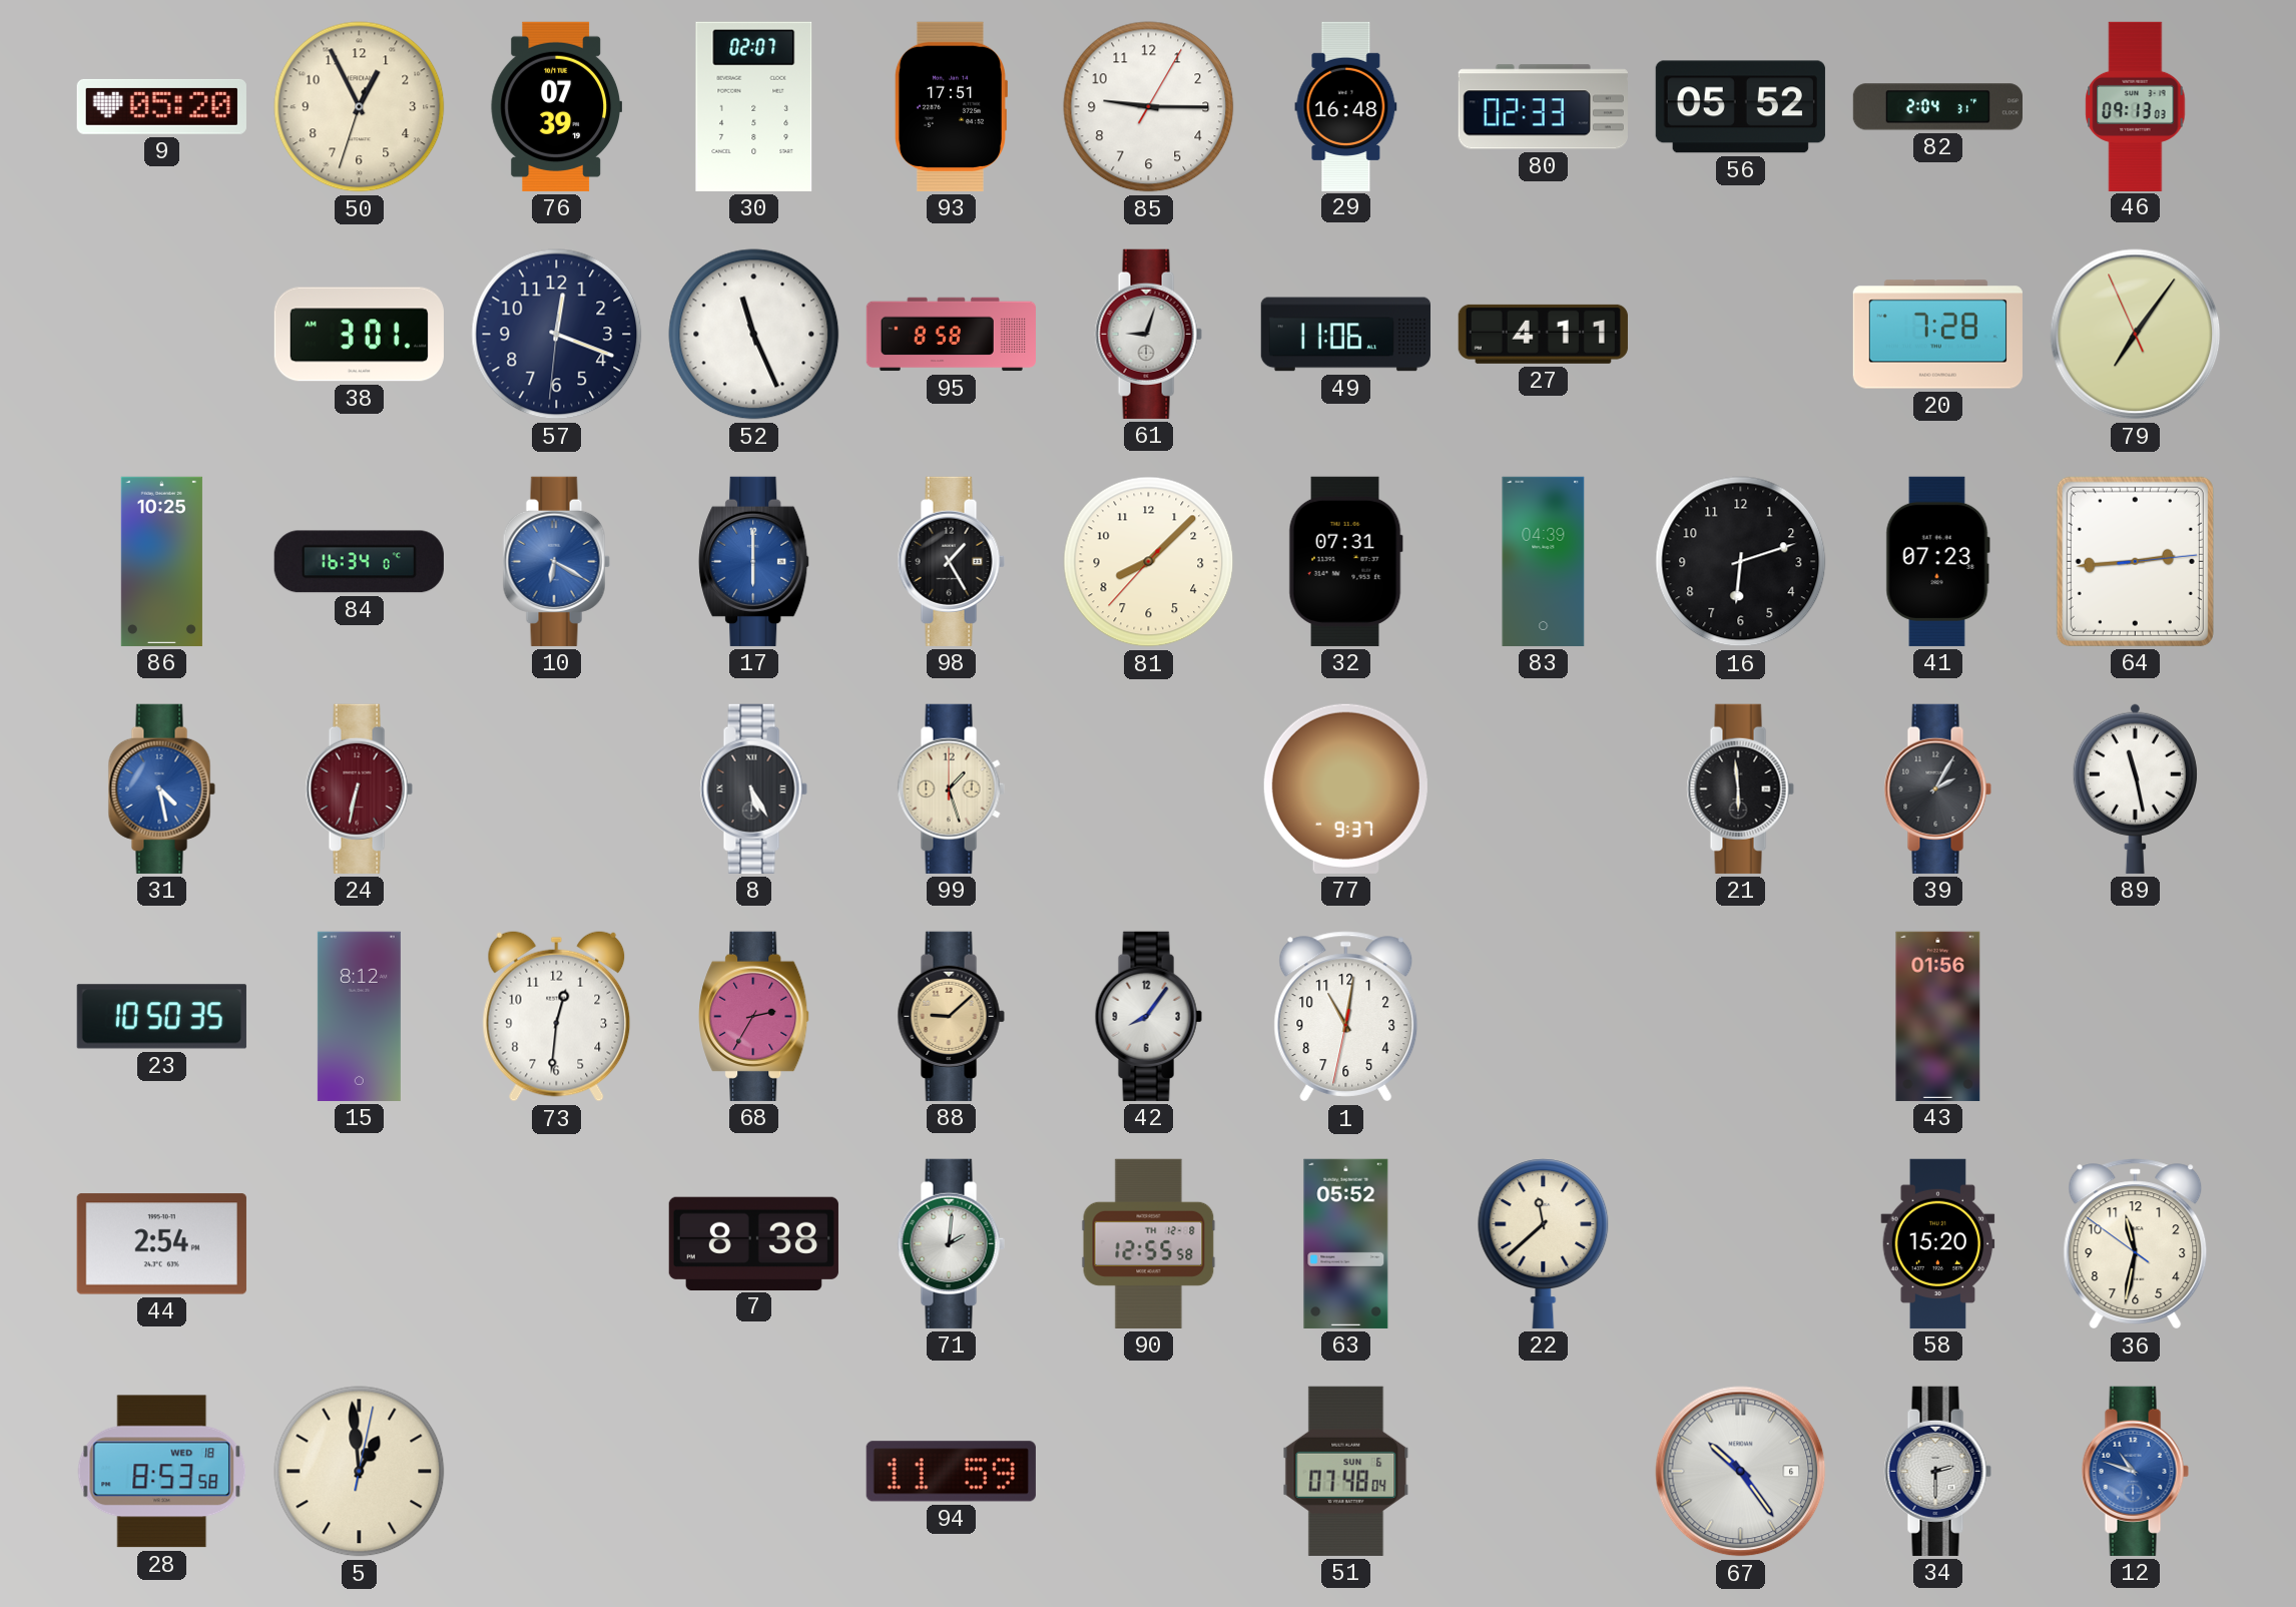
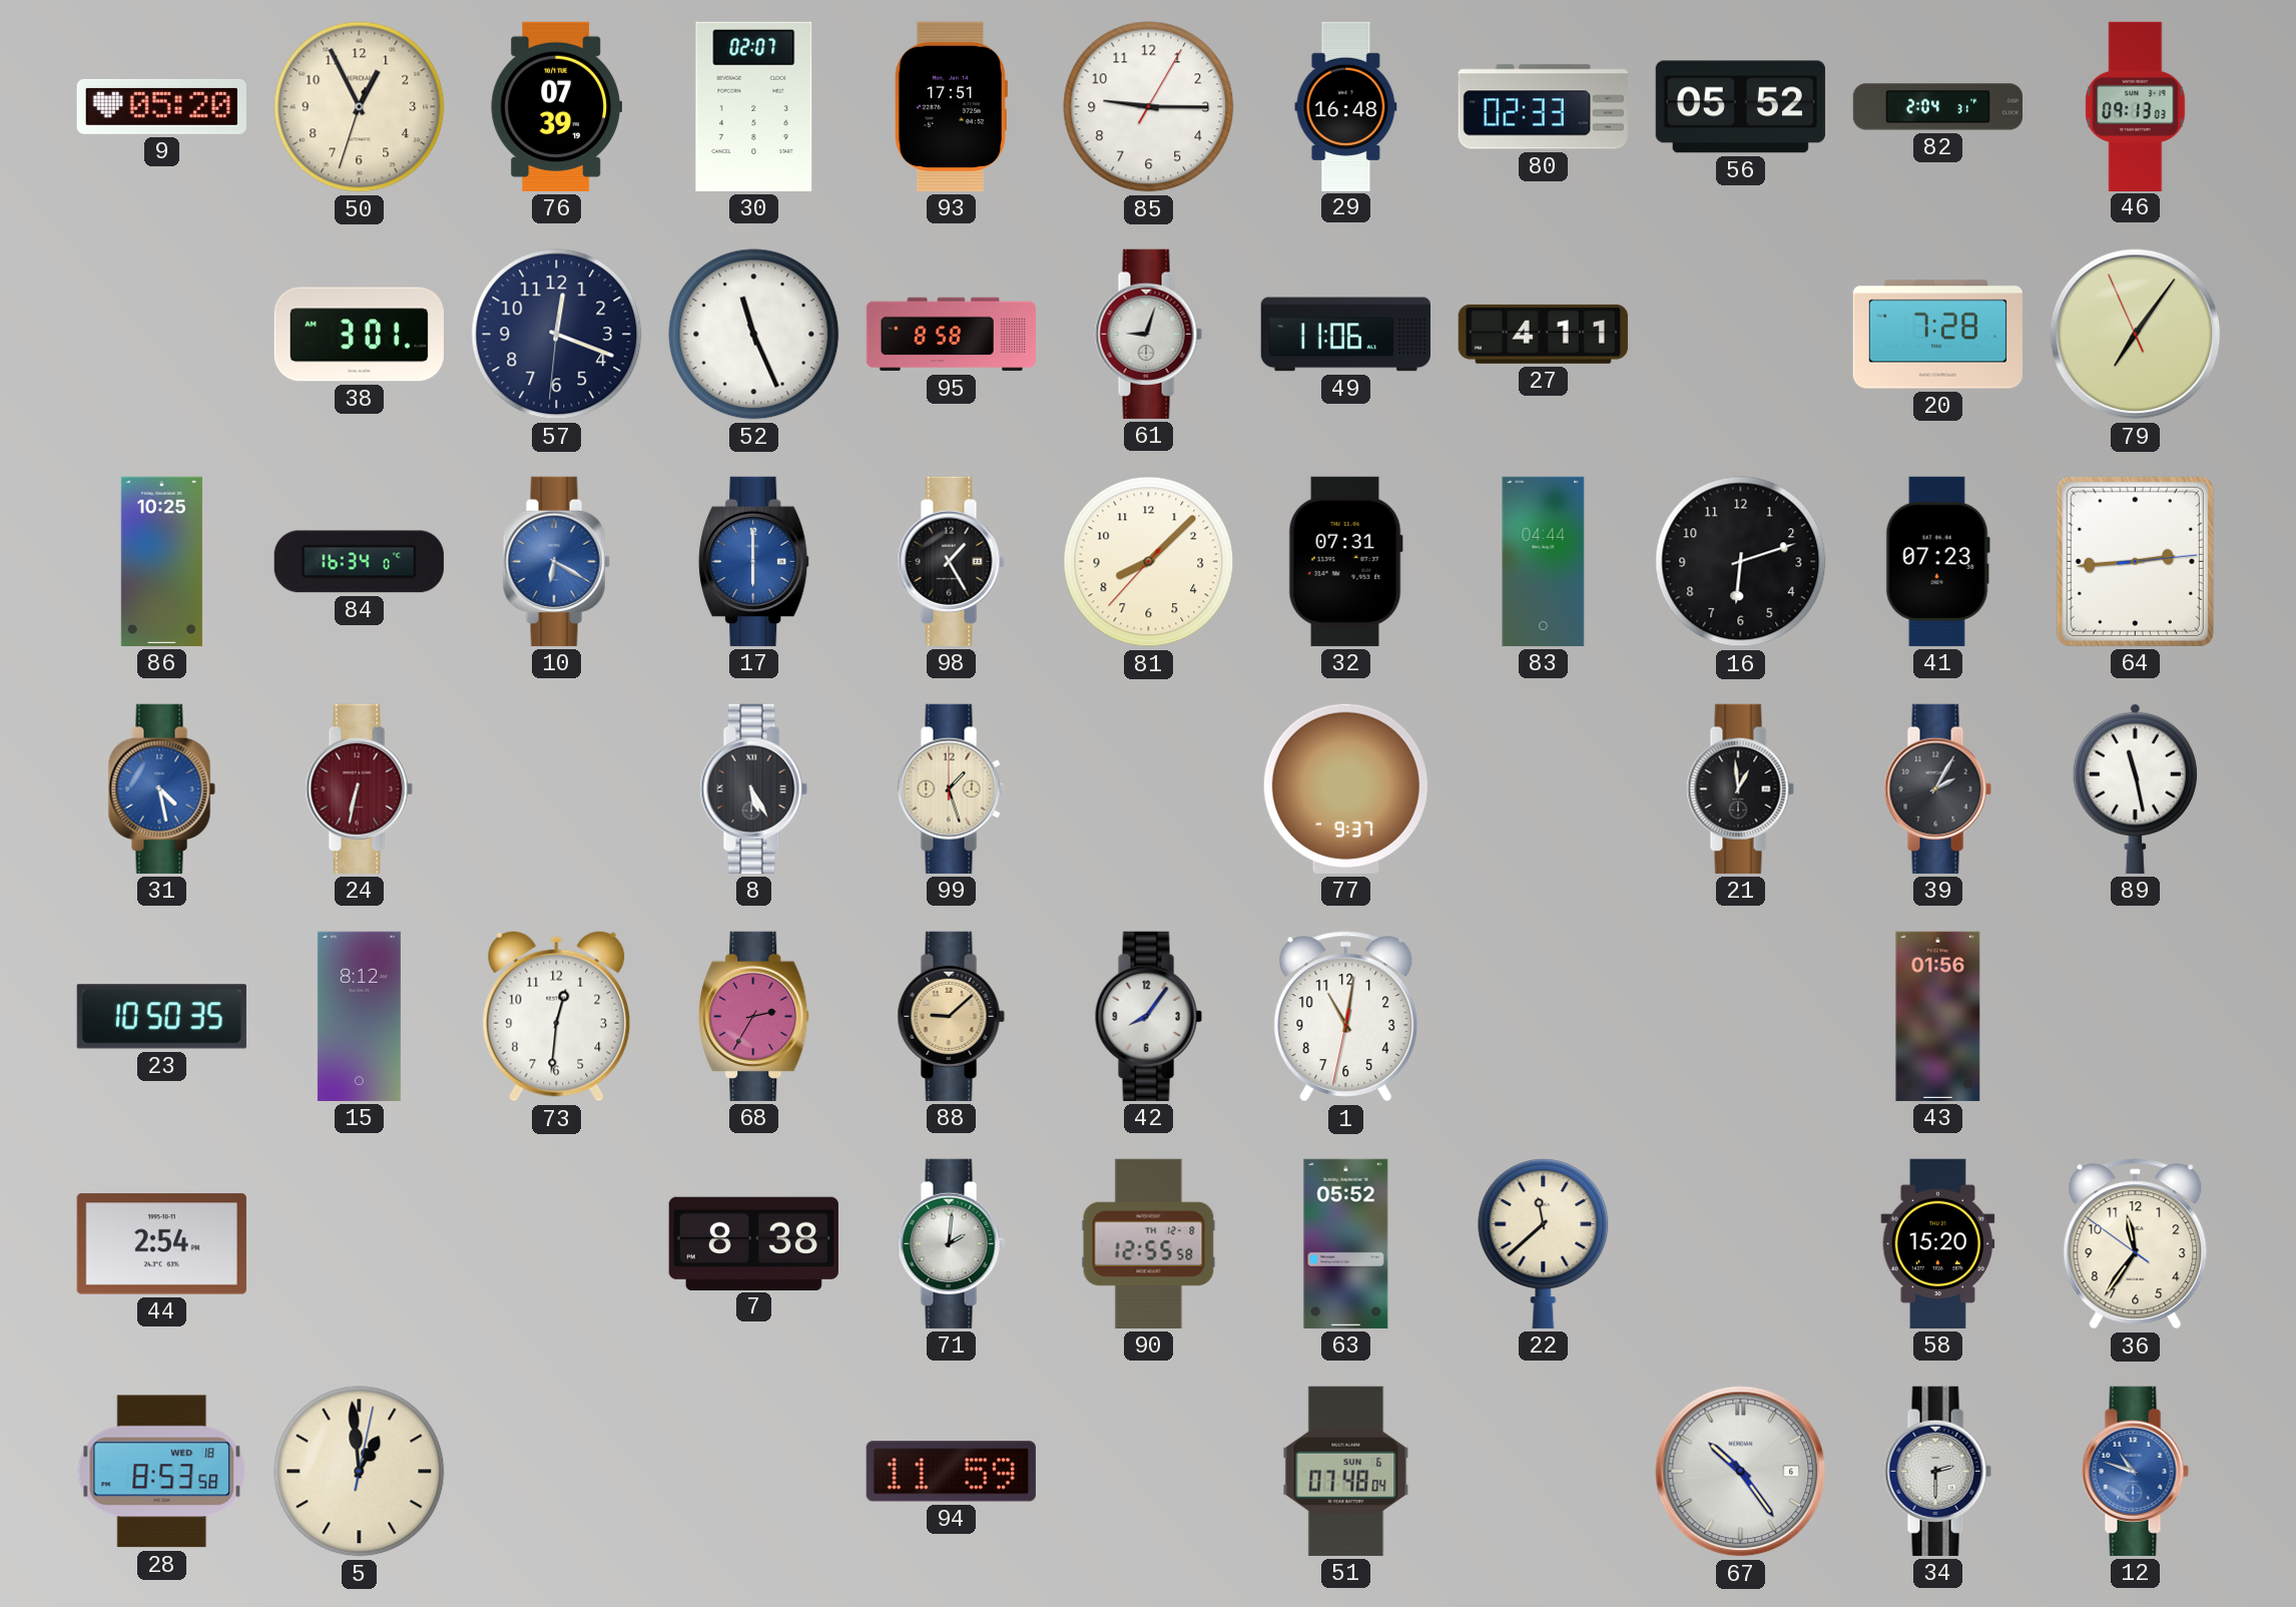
83: 04:39 -> 04:44 (1544, 561)
21: 5:59 -> 12:59 (1740, 788)
36: 11:31 -> 11:35 (2136, 1244)
